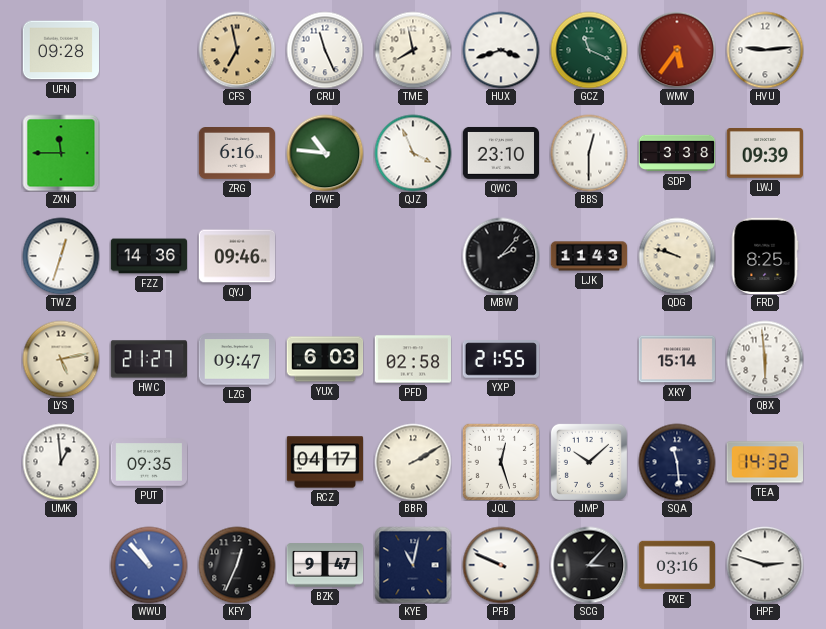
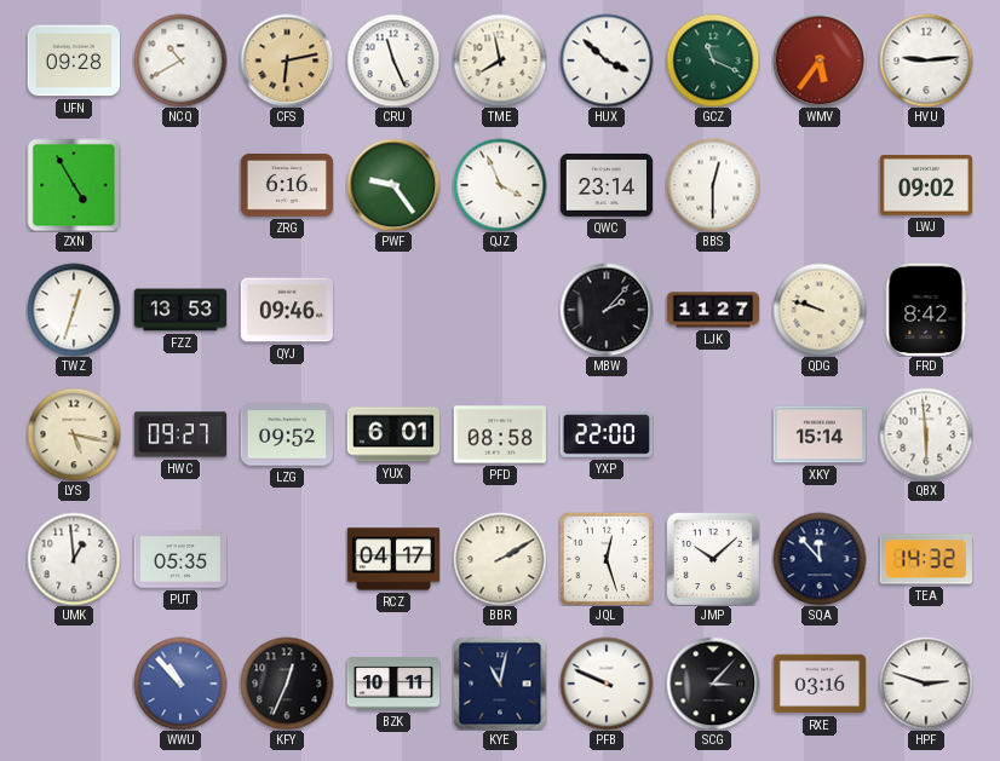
NCQ: none -> 10:40 (180, 60)
CFS: 6:58 -> 6:13 (287, 60)
HUX: 3:42 -> 3:52 (607, 60)
ZXN: 11:45 -> 4:55 (74, 185)
PWF: 10:46 -> 9:24 (393, 185)
QWC: 23:10 -> 23:14 (605, 185)
SDP: 3:38 -> none (677, 153)
LWJ: 09:39 -> 09:02 (925, 185)
FZZ: 14:36 -> 13:53 (180, 310)
LJK: 11:43 -> 11:27 (713, 310)
FRD: 8:25 -> 8:42 (926, 309)
LYS: 5:13 -> 5:17 (74, 434)
HWC: 21:27 -> 09:27 (179, 434)
LZG: 09:47 -> 09:52 (287, 434)
YUX: 6:03 -> 6:01 (393, 434)
PFD: 02:58 -> 08:58 (500, 434)
YXP: 21:55 -> 22:00 (605, 434)
PUT: 09:35 -> 05:35 (180, 559)
SQA: 11:29 -> 11:53 (820, 559)
BZK: 9:47 -> 10:11 (393, 684)
